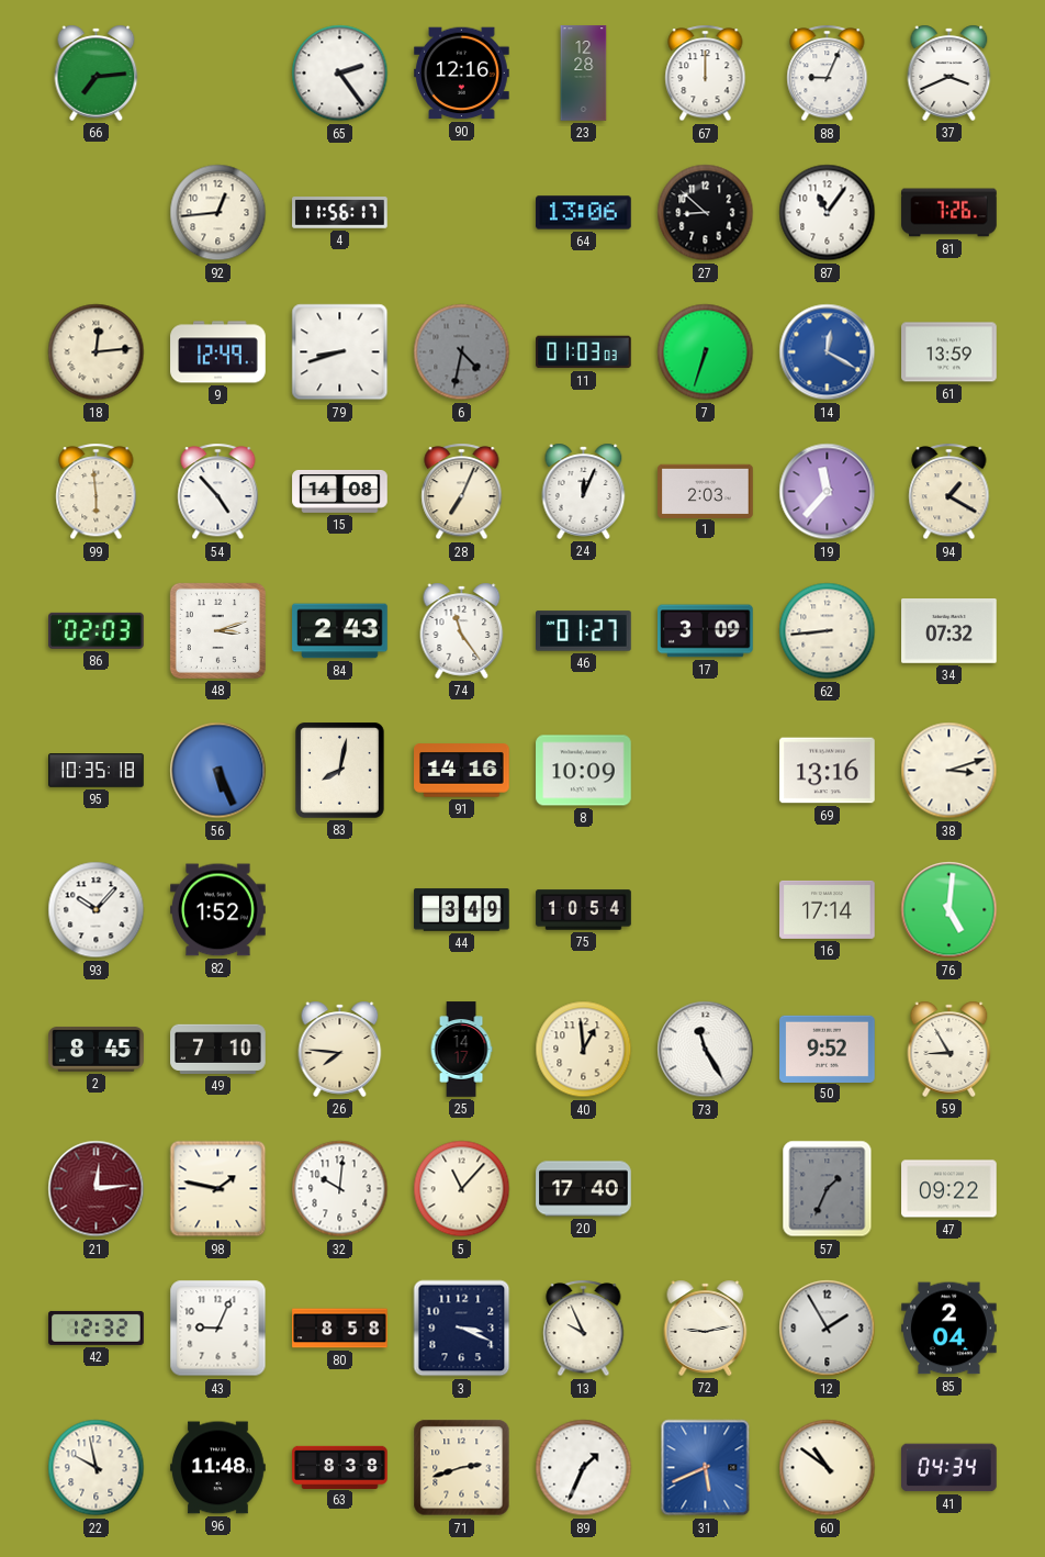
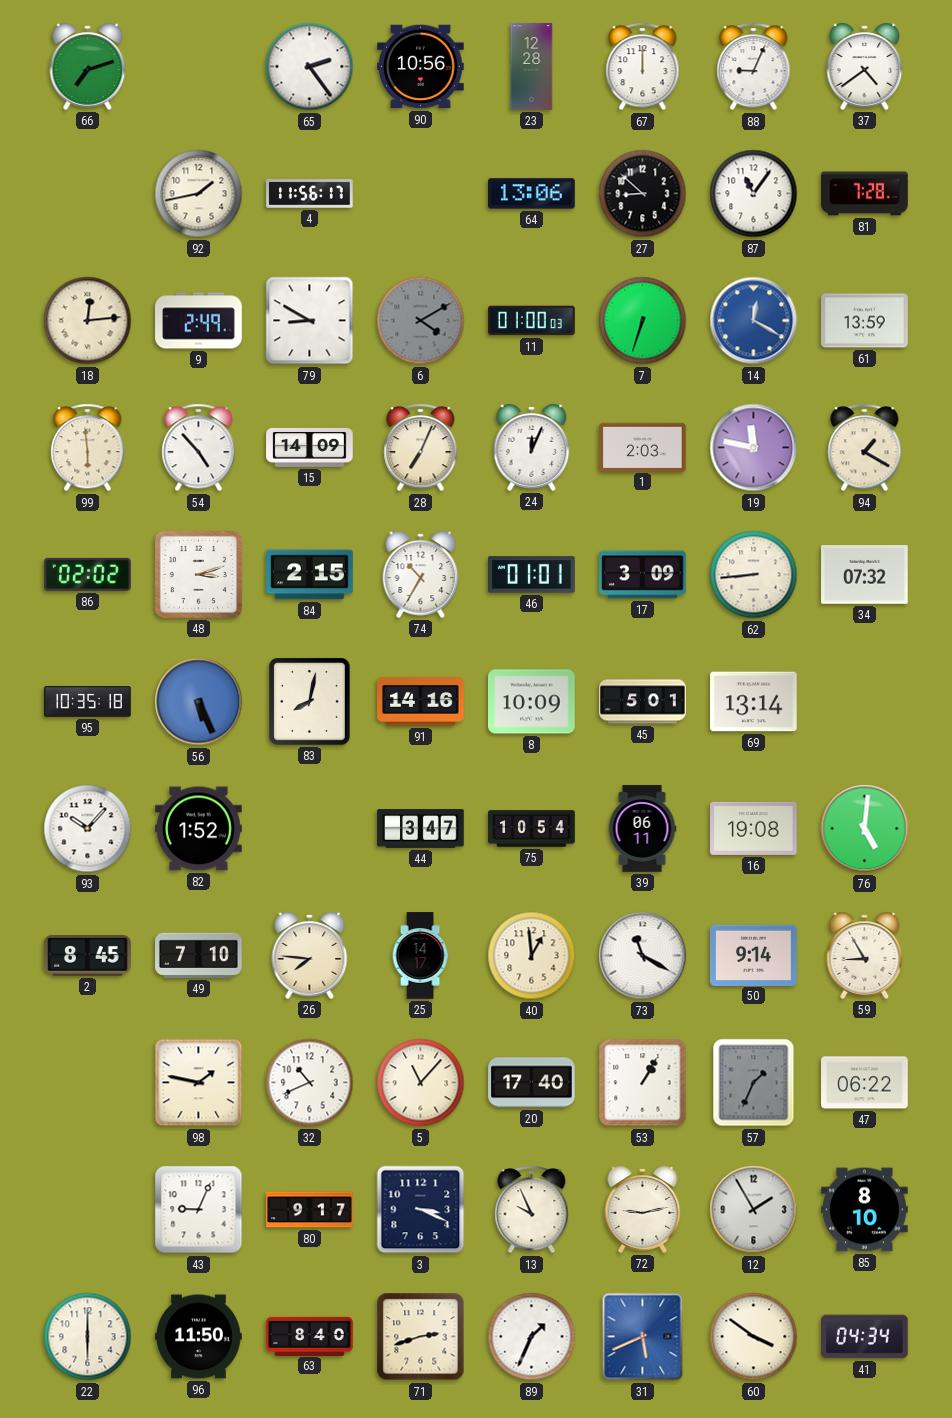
66: 7:14 -> 7:12 (88, 66)
90: 12:16 -> 10:56 (421, 67)
37: 3:41 -> 4:39 (865, 66)
92: 12:44 -> 1:43 (199, 194)
81: 7:26 -> 7:28 (865, 194)
9: 12:49 -> 2:49 (199, 321)
79: 8:42 -> 8:50 (310, 321)
6: 4:32 -> 4:10 (421, 321)
11: 01:03 -> 01:00 (532, 321)
15: 14:08 -> 14:09 (310, 447)
19: 11:37 -> 11:47 (754, 448)
86: 02:03 -> 02:02 (88, 574)
84: 2:43 -> 2:15 (310, 575)
74: 11:24 -> 10:35 (421, 574)
46: 01:27 -> 01:01 (532, 575)
45: none -> 5:01 (643, 702)
69: 13:16 -> 13:14 (754, 702)
38: 3:12 -> none (950, 771)
44: 3:49 -> 3:47 (421, 829)
39: none -> 06:11 (642, 829)
16: 17:14 -> 19:08 (754, 828)
73: 11:25 -> 11:20 (643, 956)
50: 9:52 -> 9:14 (754, 955)
21: 12:14 -> none (97, 1189)
32: 10:01 -> 10:41 (310, 1083)
53: none -> 1:05 (643, 1083)
47: 09:22 -> 06:22 (865, 1083)
42: 12:32 -> none (97, 1328)
80: 8:58 -> 9:17 (310, 1210)
85: 2:04 -> 8:10 (865, 1210)
22: 9:58 -> 6:00 (88, 1337)
96: 11:48 -> 11:50 (199, 1337)
63: 8:38 -> 8:40 (310, 1336)
60: 10:51 -> 3:51 (754, 1337)
